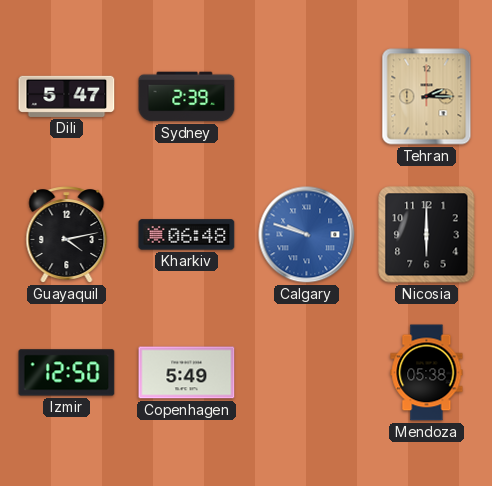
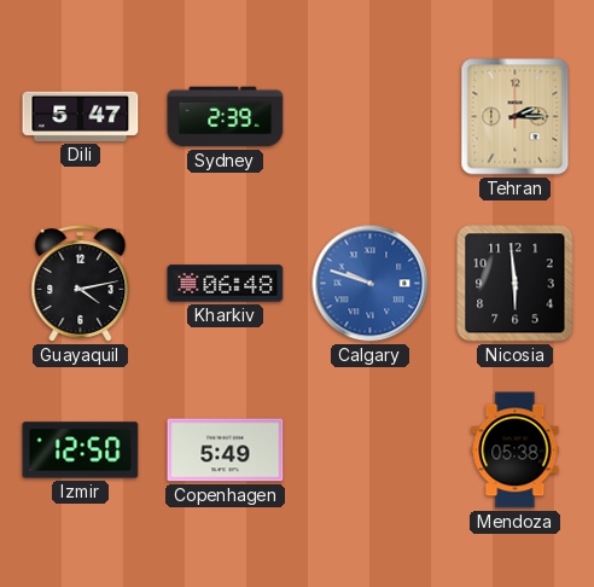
Nicosia: 6:00 -> 5:59 (516, 284)
